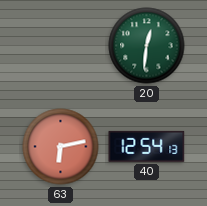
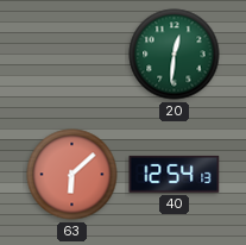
63: 6:13 -> 6:08 (72, 175)
